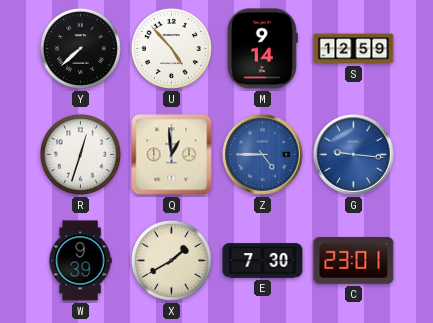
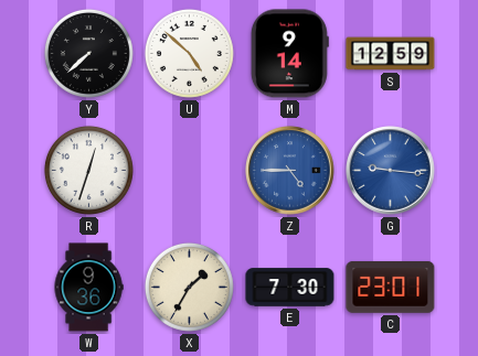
U: 4:53 -> 4:52 (189, 53)
Q: 12:59 -> none (172, 155)
W: 9:39 -> 9:36 (88, 288)
X: 1:40 -> 1:35 (189, 287)
